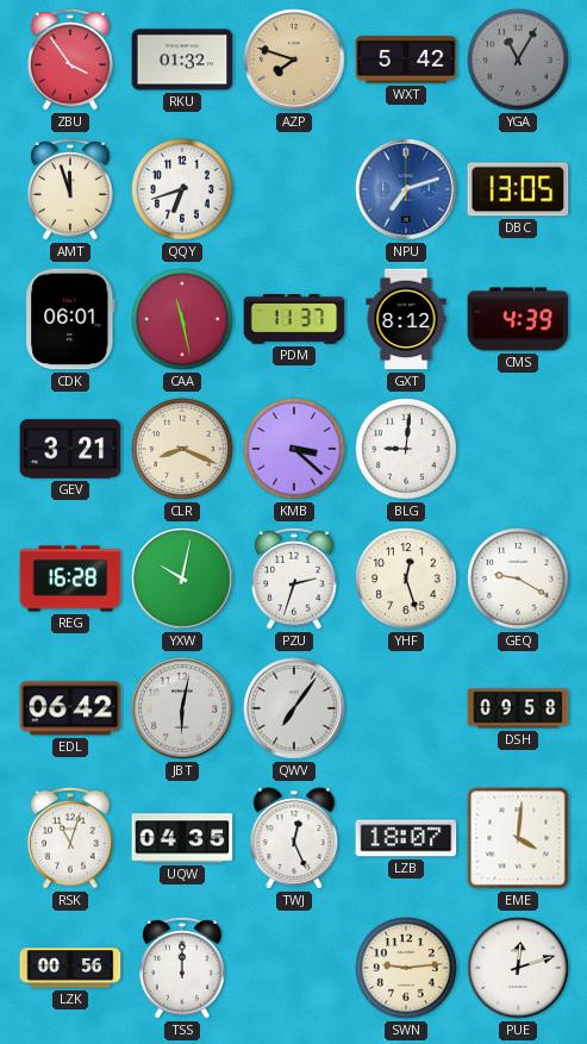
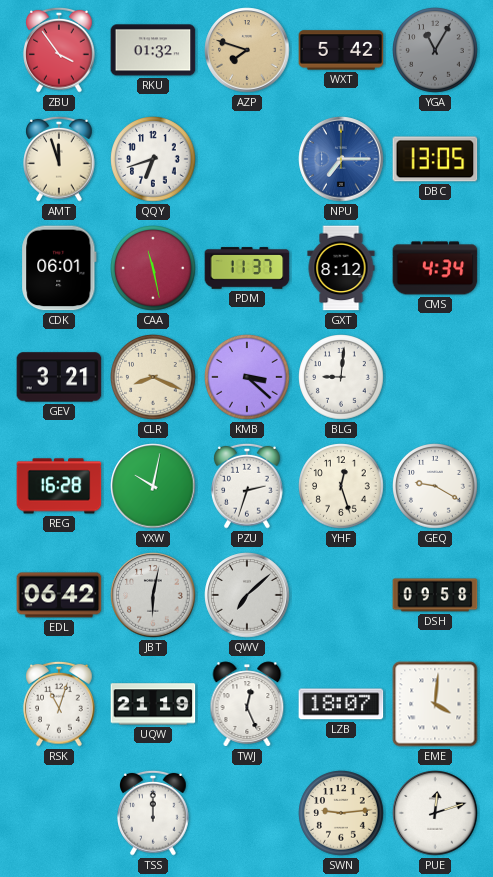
NPU: 7:12 -> 7:15 (341, 159)
CMS: 4:39 -> 4:34 (435, 268)
QWV: 7:06 -> 7:08 (247, 595)
UQW: 04:35 -> 21:19 (153, 704)
LZK: 00:56 -> none (70, 968)
